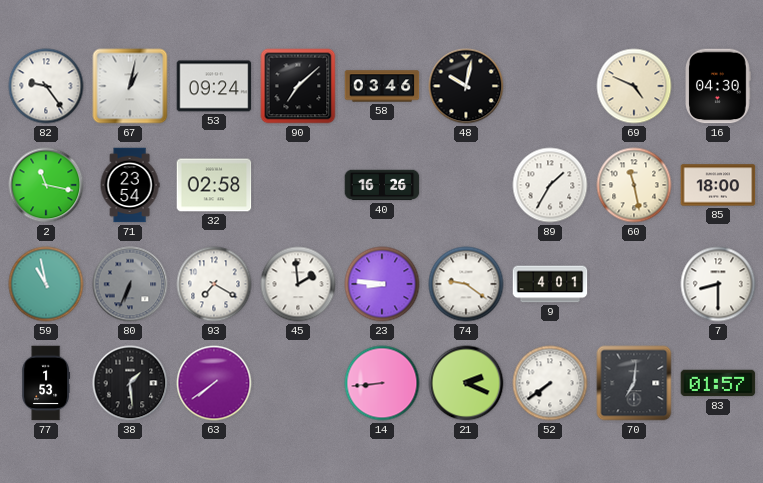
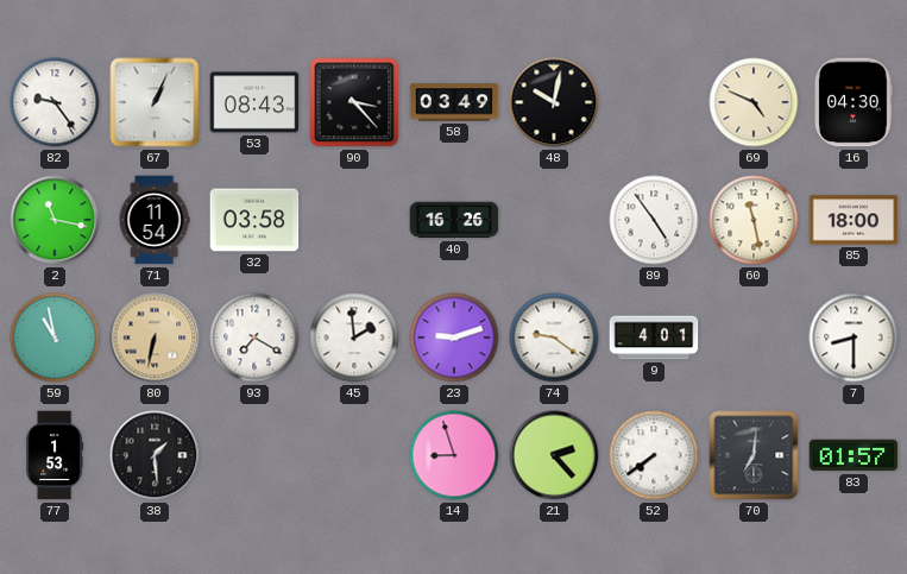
67: 1:02 -> 1:04 (155, 102)
53: 09:24 -> 08:43 (254, 102)
90: 7:08 -> 3:23 (354, 102)
58: 03:46 -> 03:49 (454, 102)
71: 23:54 -> 11:54 (155, 220)
32: 02:58 -> 03:58 (254, 220)
89: 1:35 -> 4:54 (654, 220)
80: 6:34 -> 6:32 (155, 338)
80 dial: grey -> champagne (155, 338)
23: 8:46 -> 9:12 (454, 338)
63: 7:39 -> none (214, 383)
14: 8:44 -> 8:57 (454, 455)
21: 2:19 -> 2:23 (554, 455)
